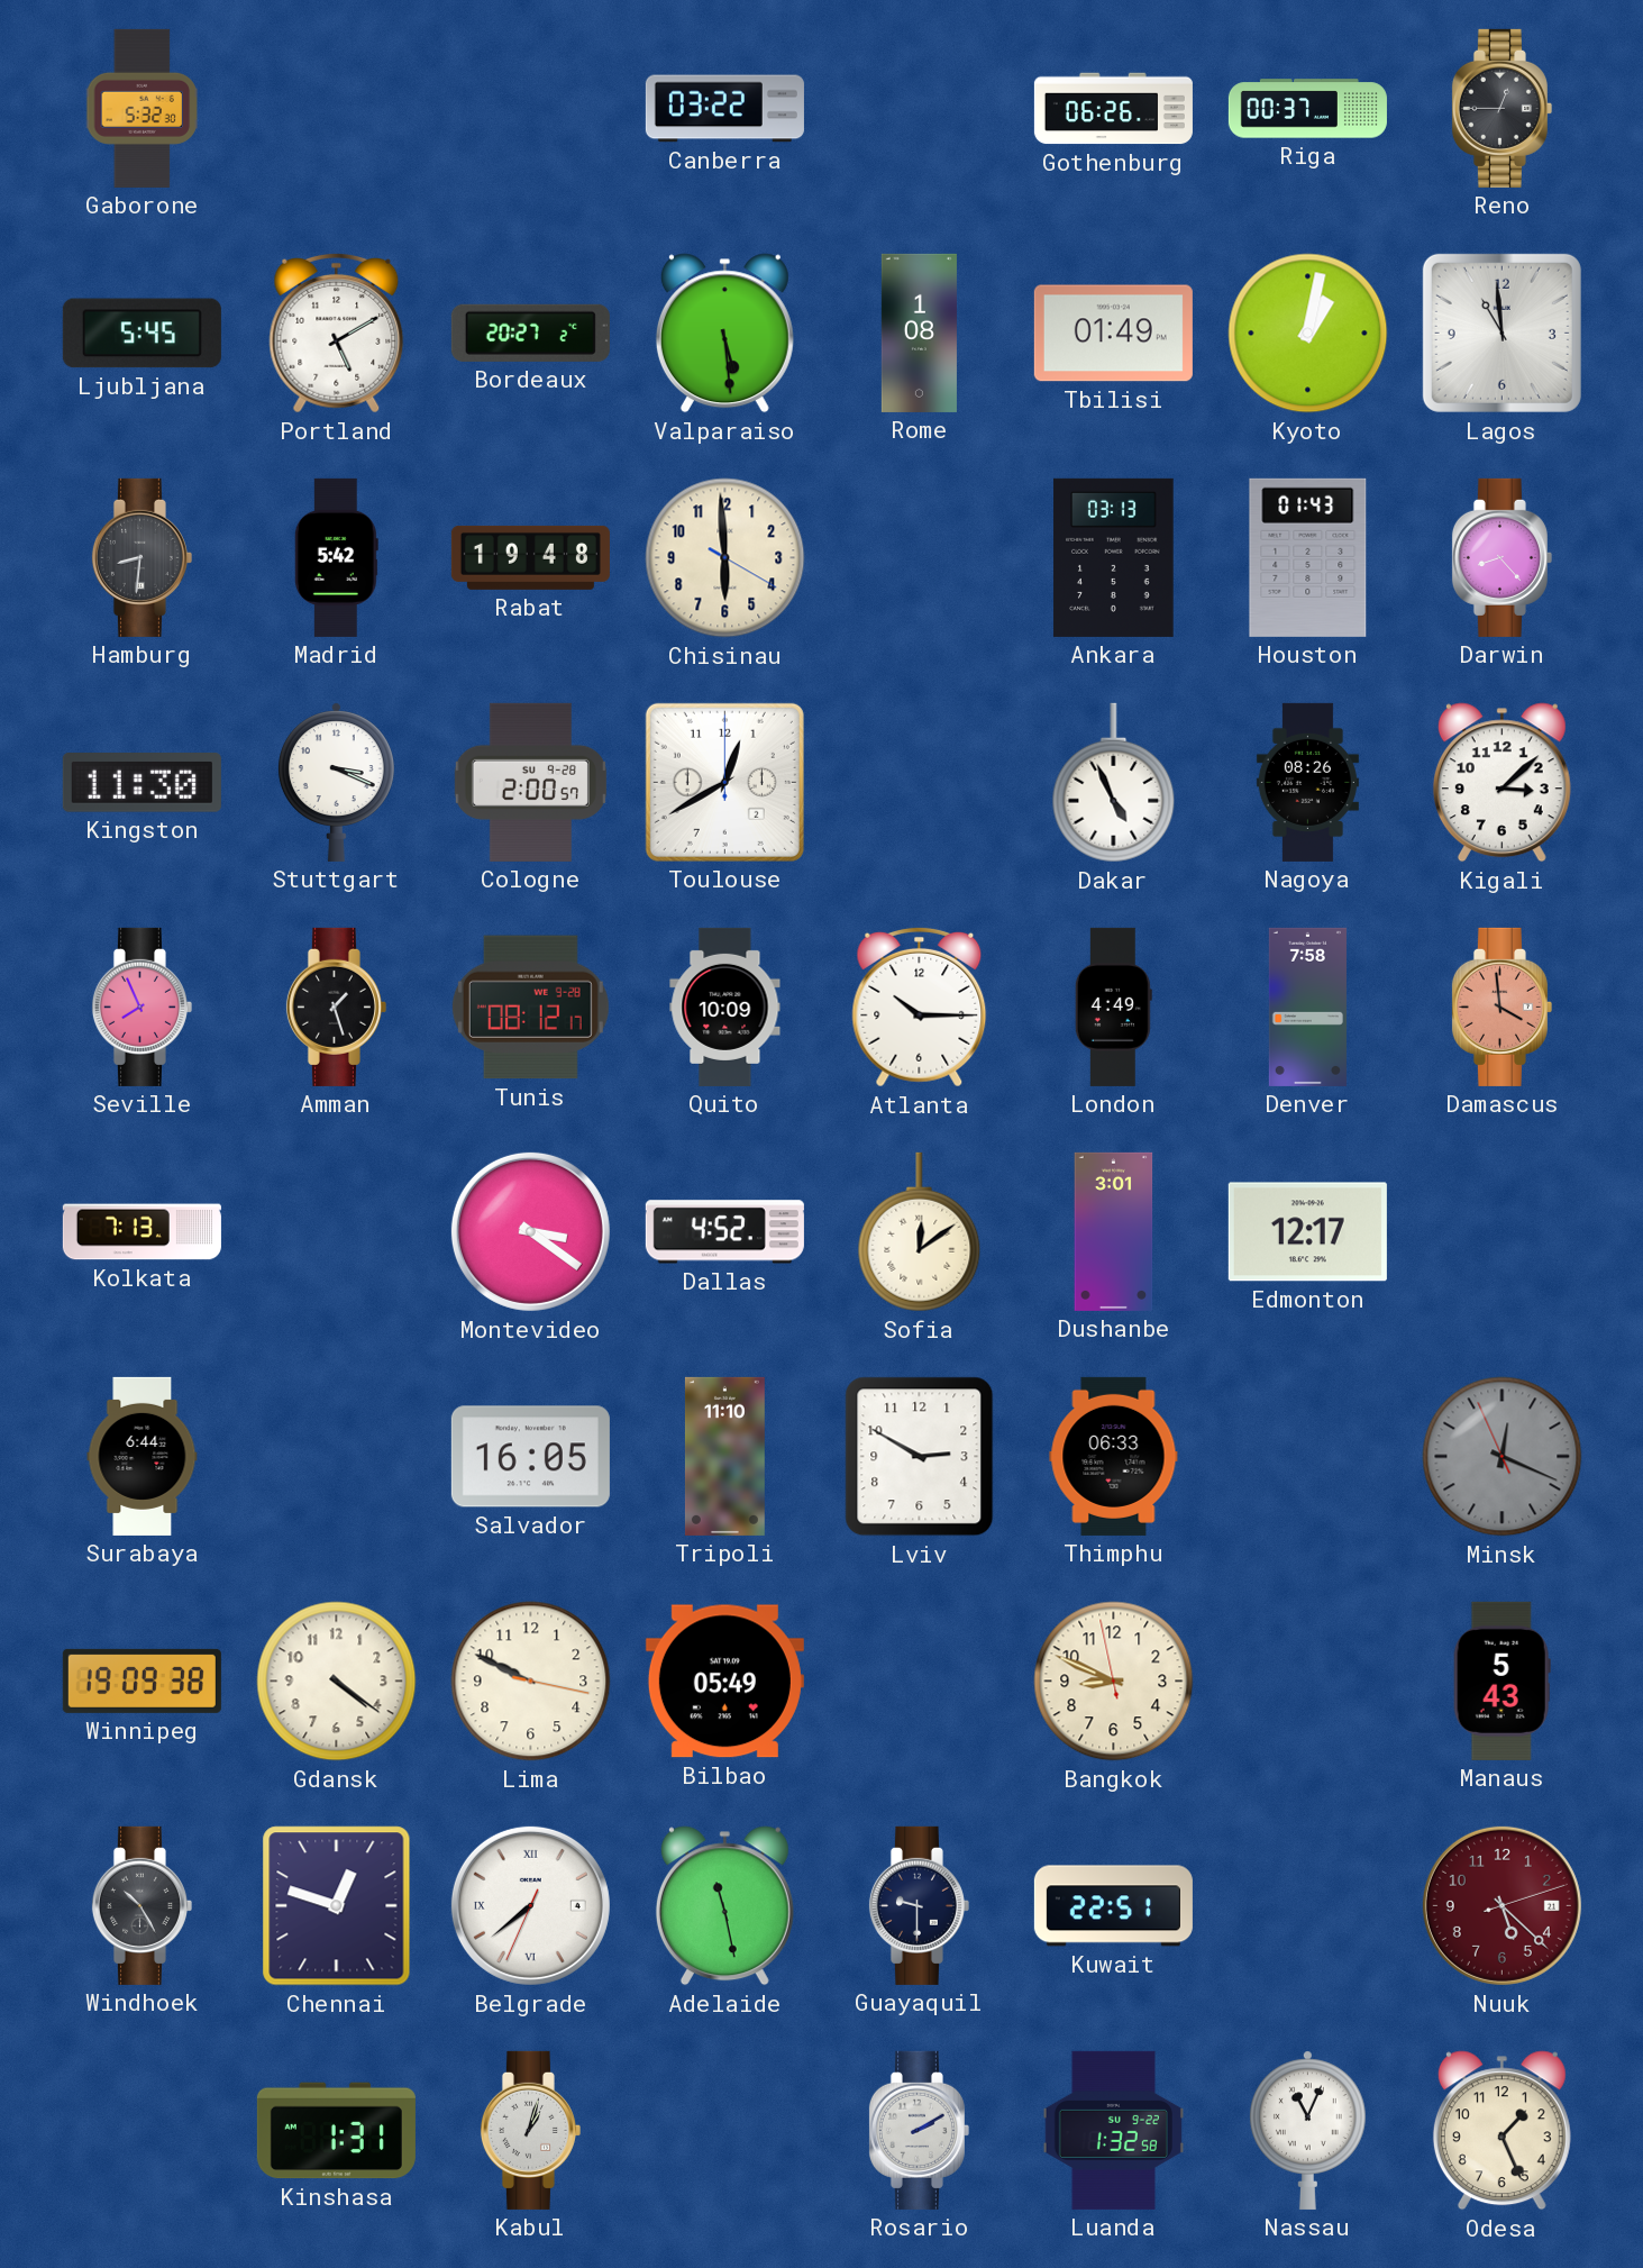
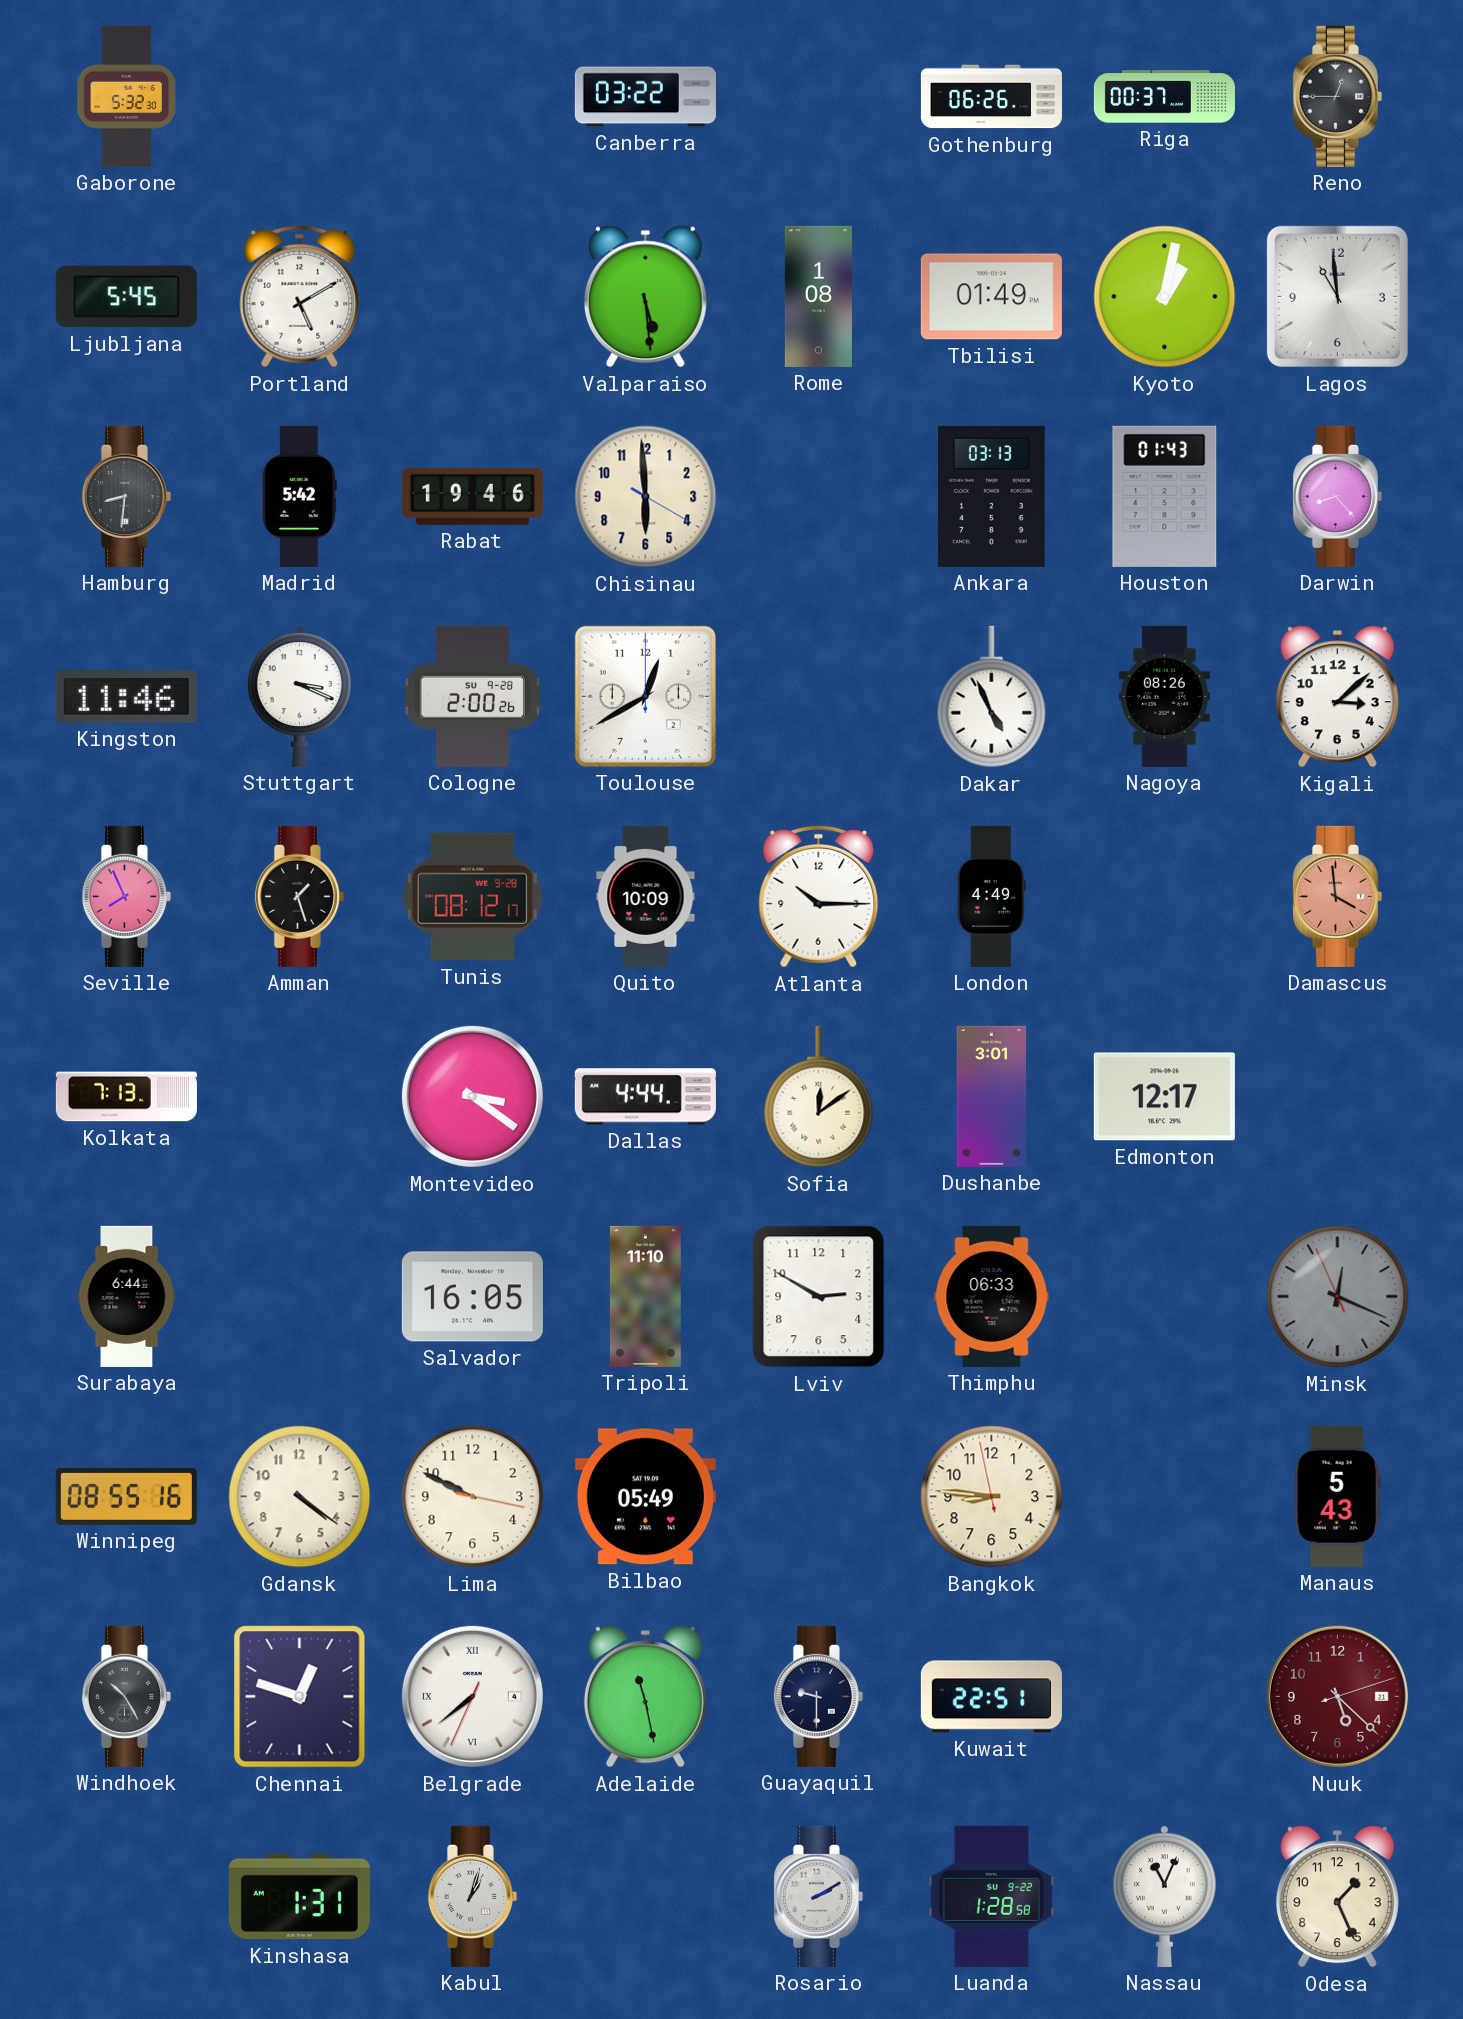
Bordeaux: 20:27 -> none (530, 333)
Rabat: 19:48 -> 19:46 (472, 496)
Kingston: 11:30 -> 11:46 (126, 697)
Cologne: 2:00:57 -> 2:00:26 (472, 696)
Denver: 7:58 -> none (1307, 1007)
Dallas: 4:52 -> 4:44 (645, 1097)
Winnipeg: 19:09 -> 08:55 (126, 1496)
Bangkok: 8:48 -> 8:45 (992, 1497)
Luanda: 1:32 -> 1:28 (991, 1896)
